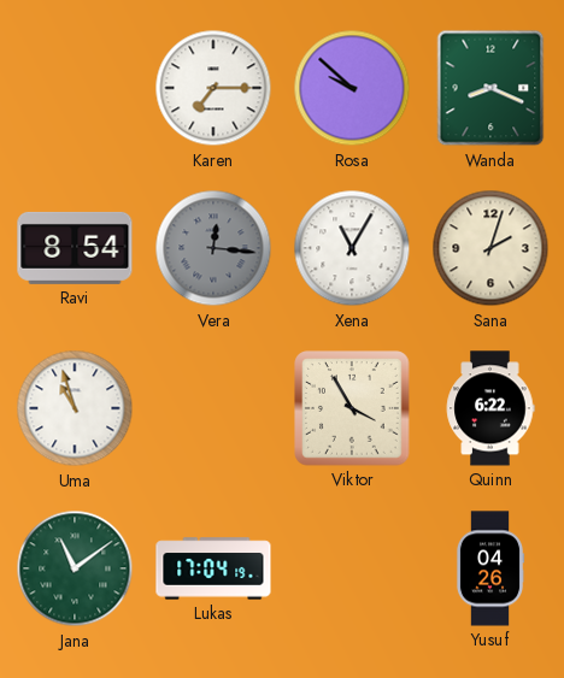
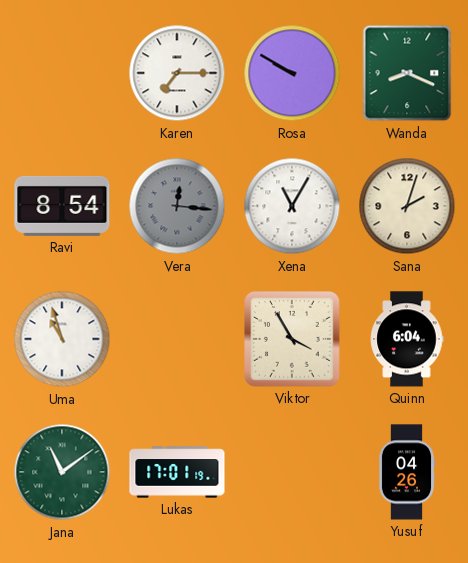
Rosa: 9:52 -> 9:50 (292, 73)
Quinn: 6:22 -> 6:04 (407, 339)
Lukas: 17:04 -> 17:01 (177, 472)
